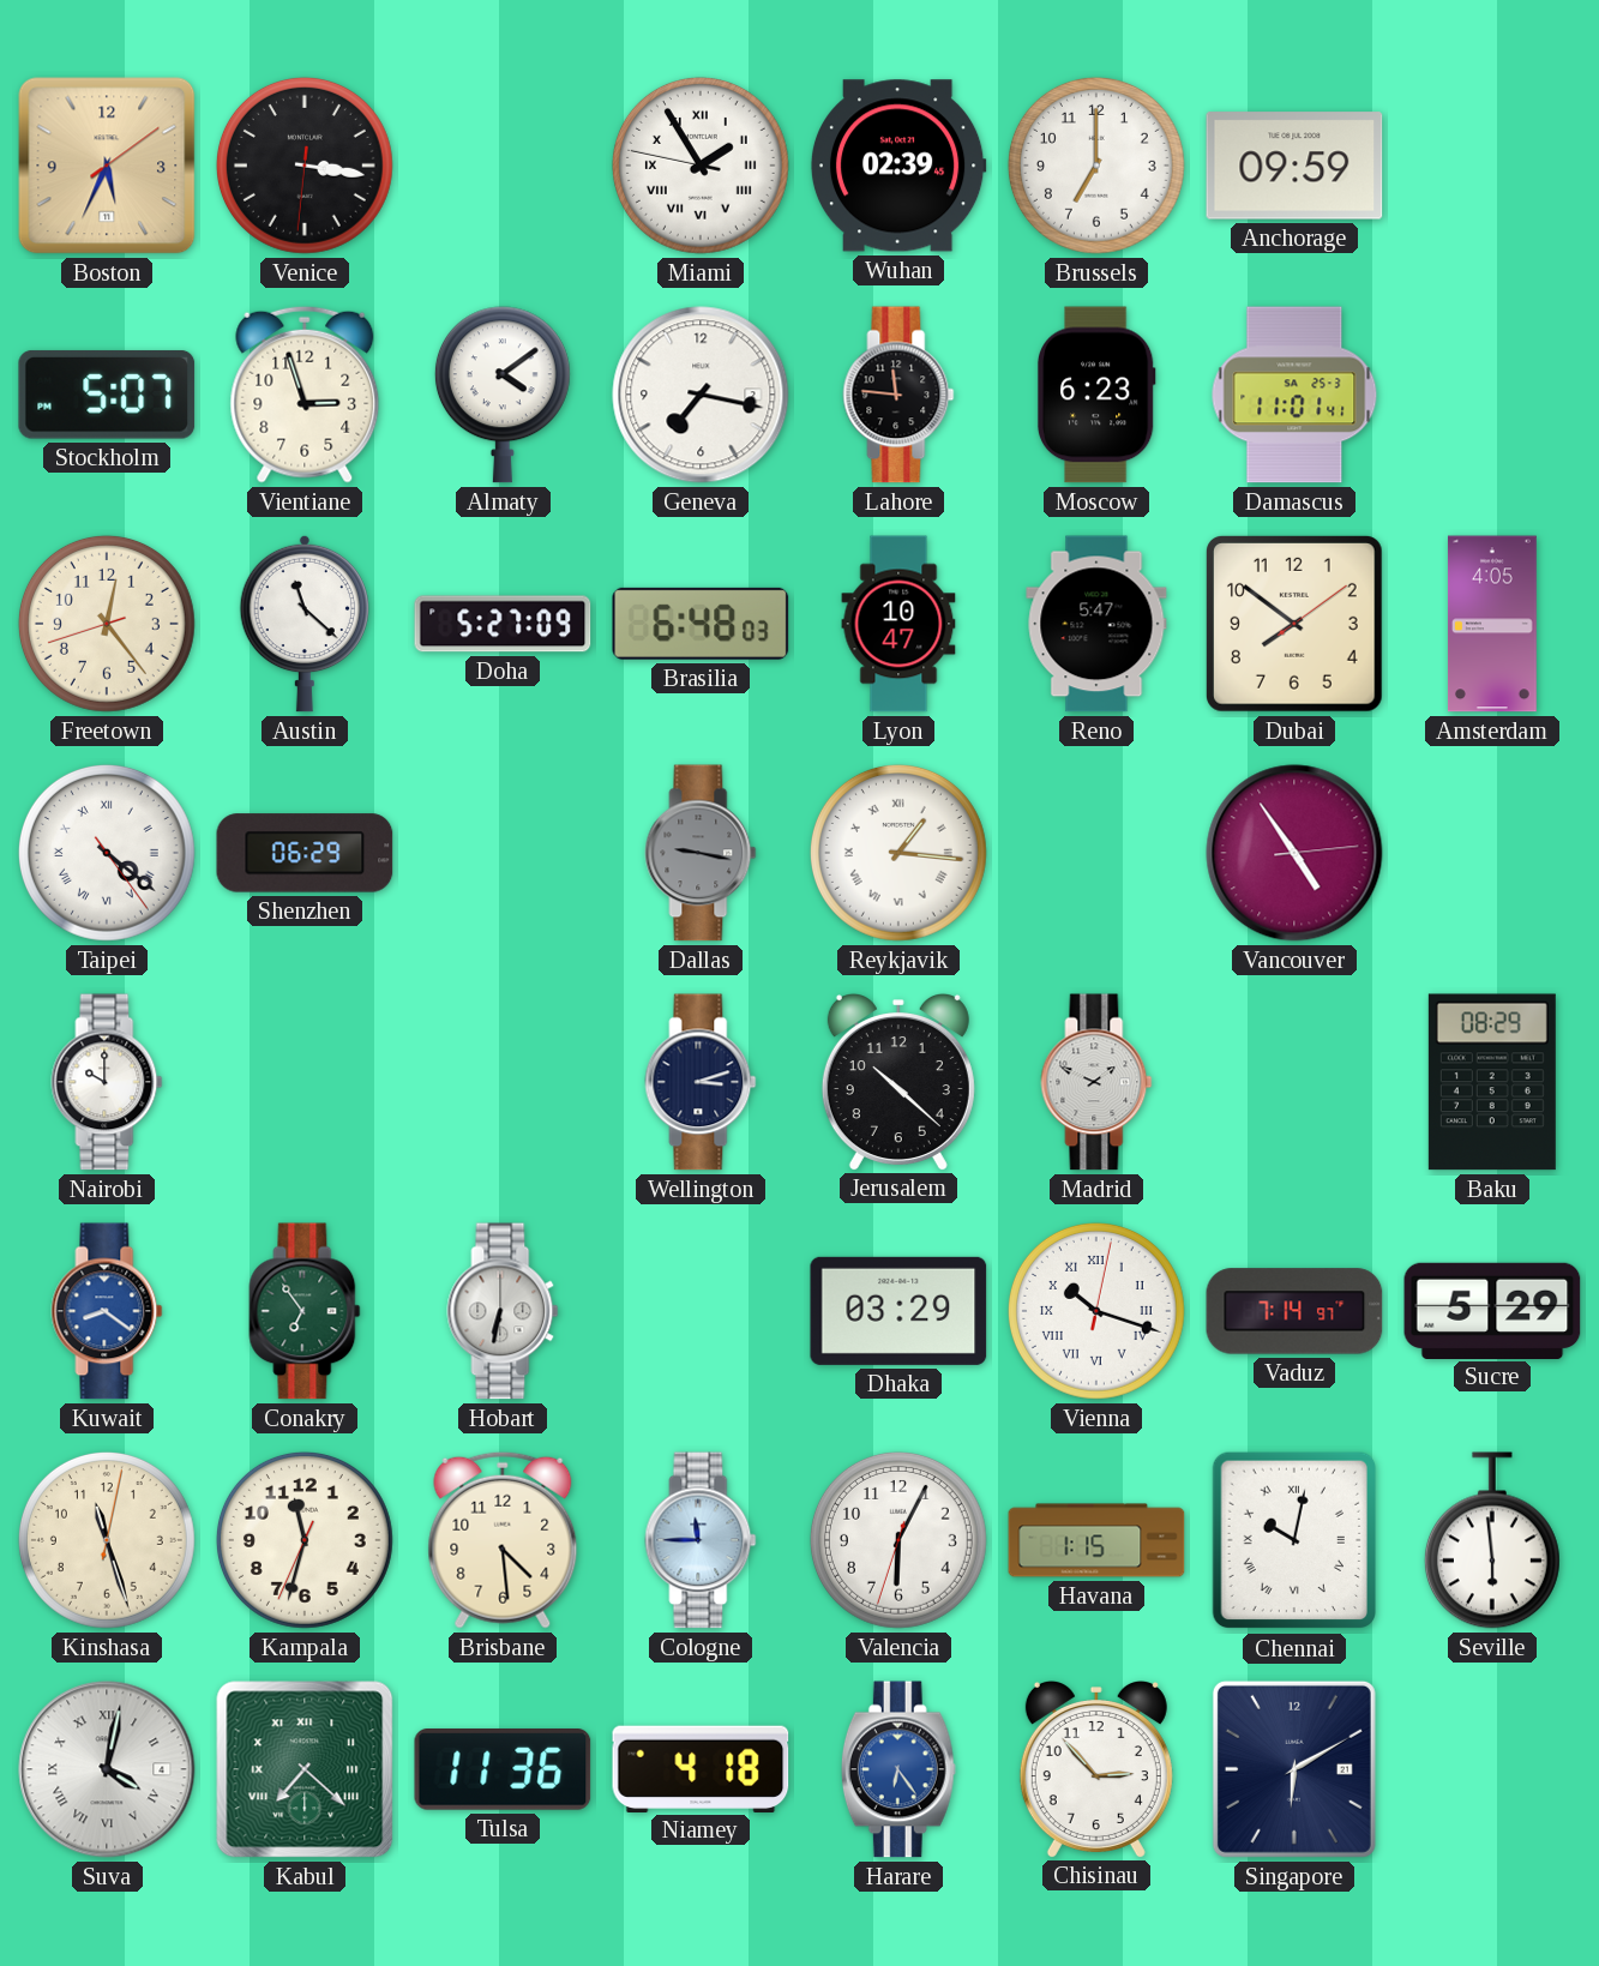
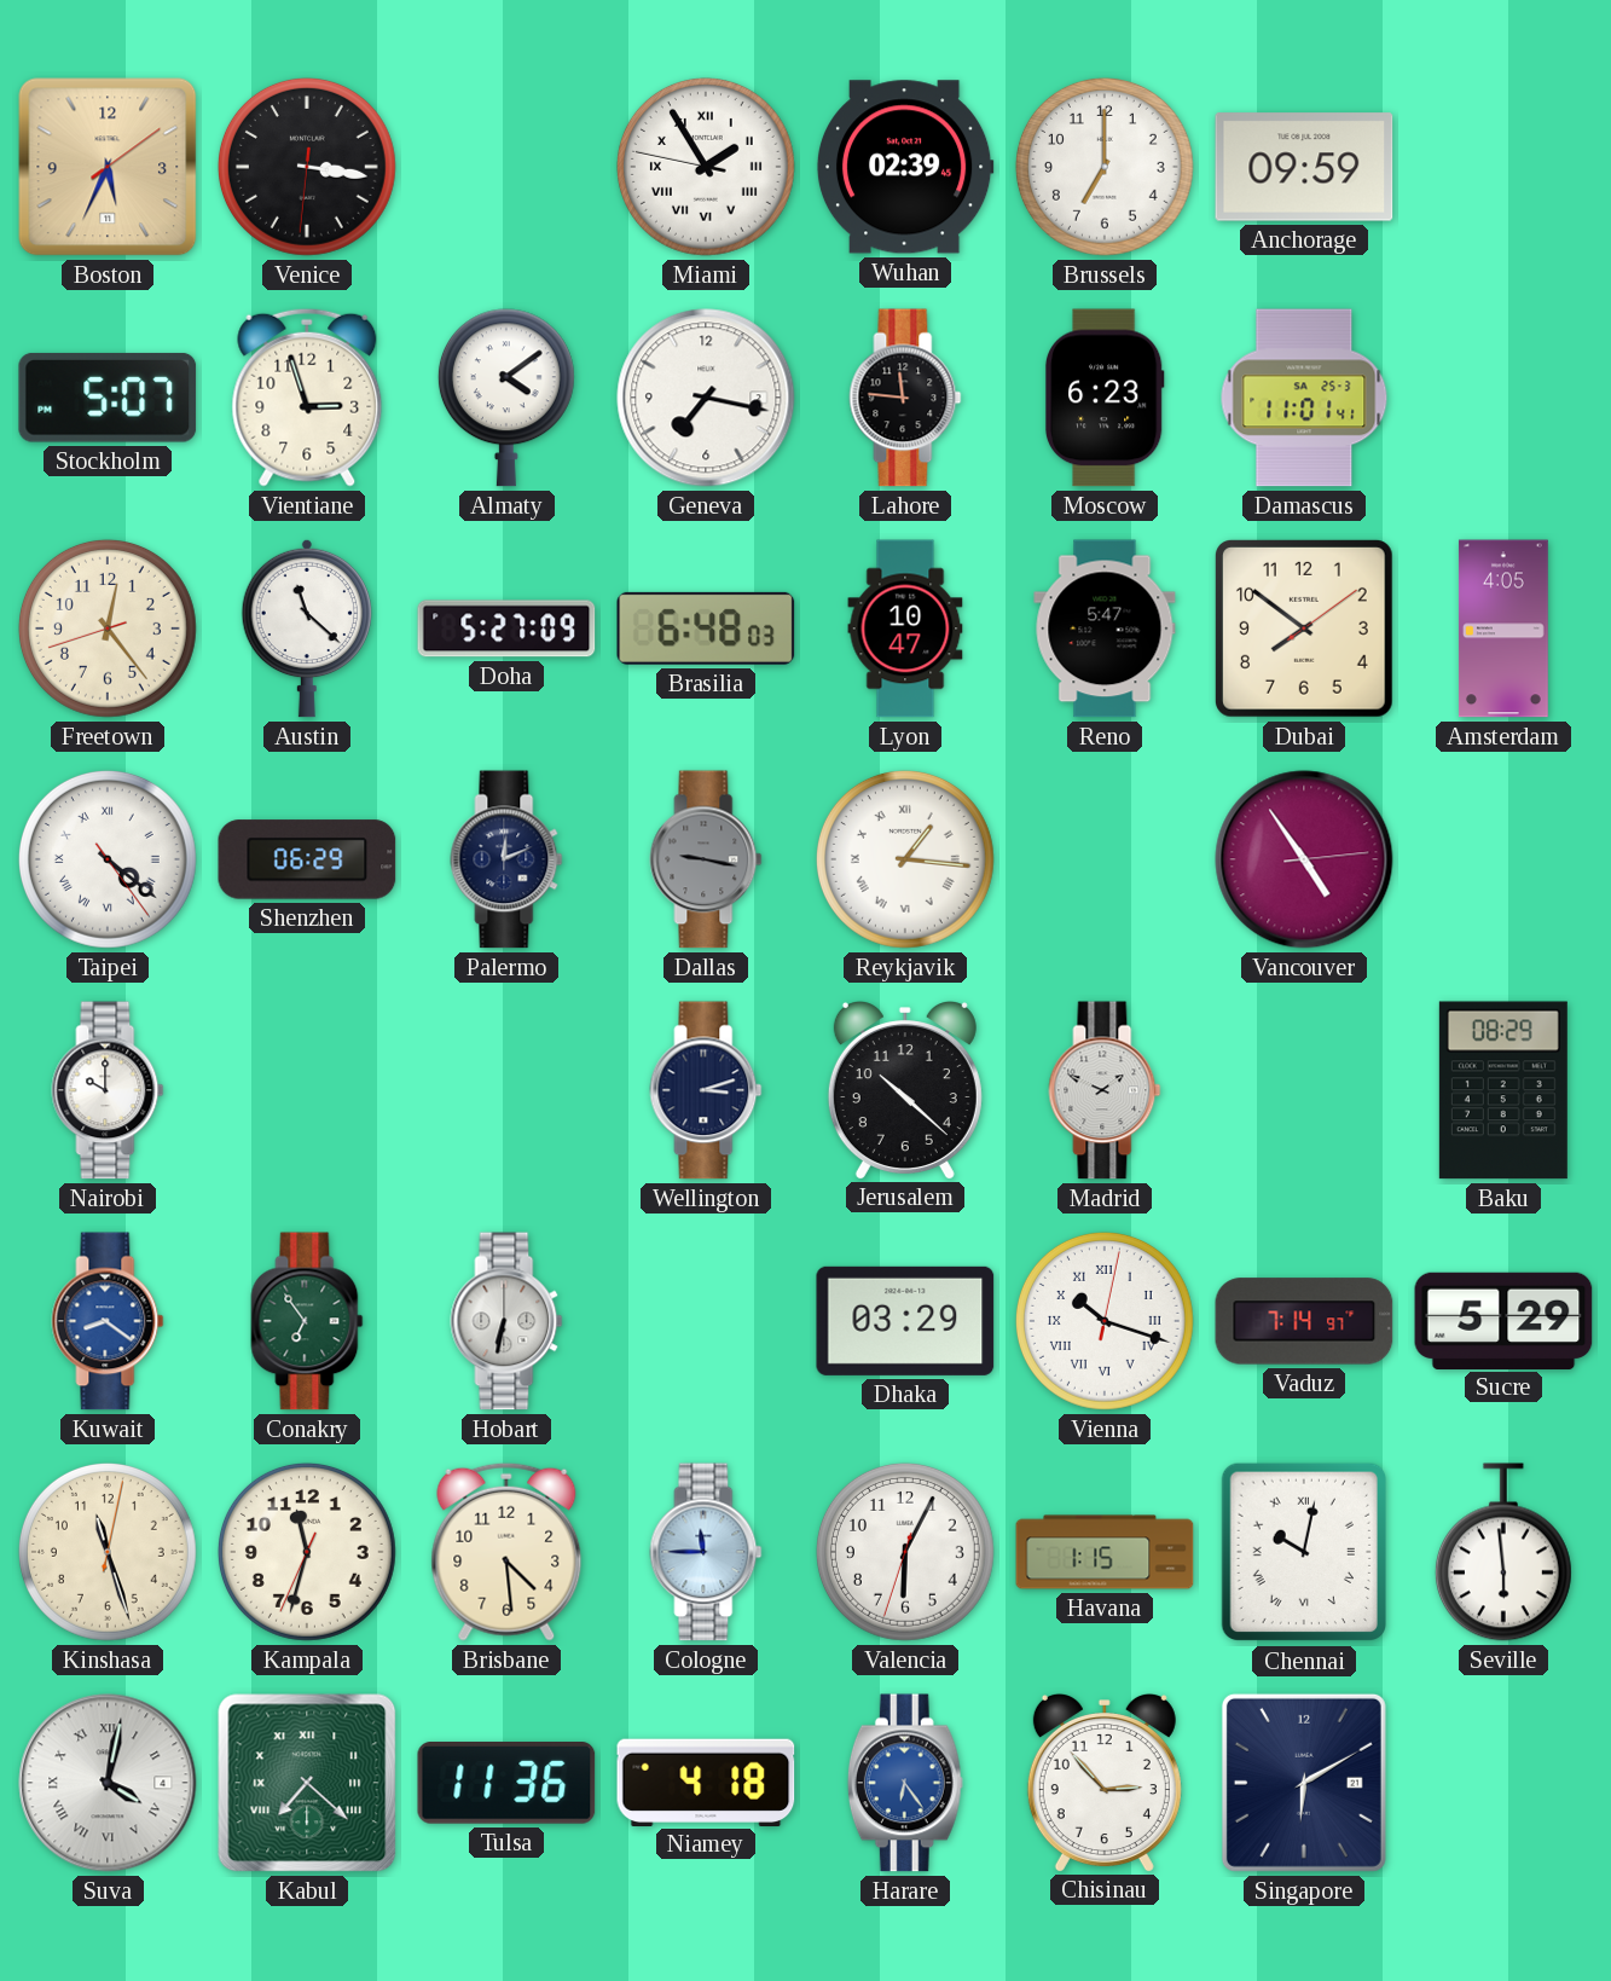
Palermo: none -> 12:11 (506, 859)
